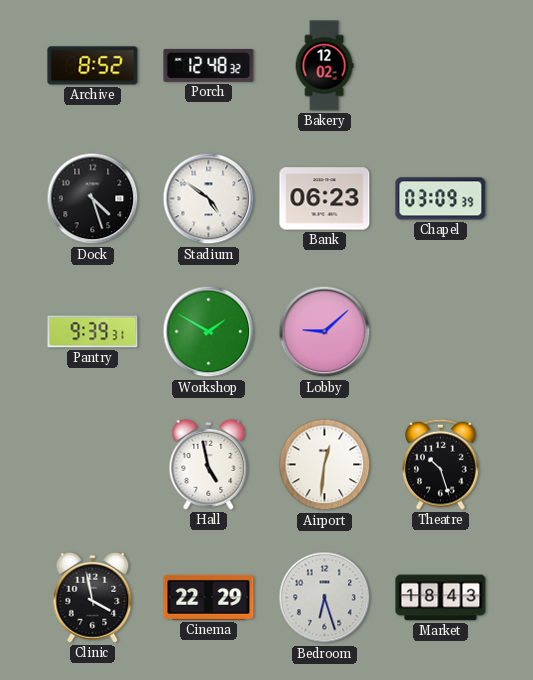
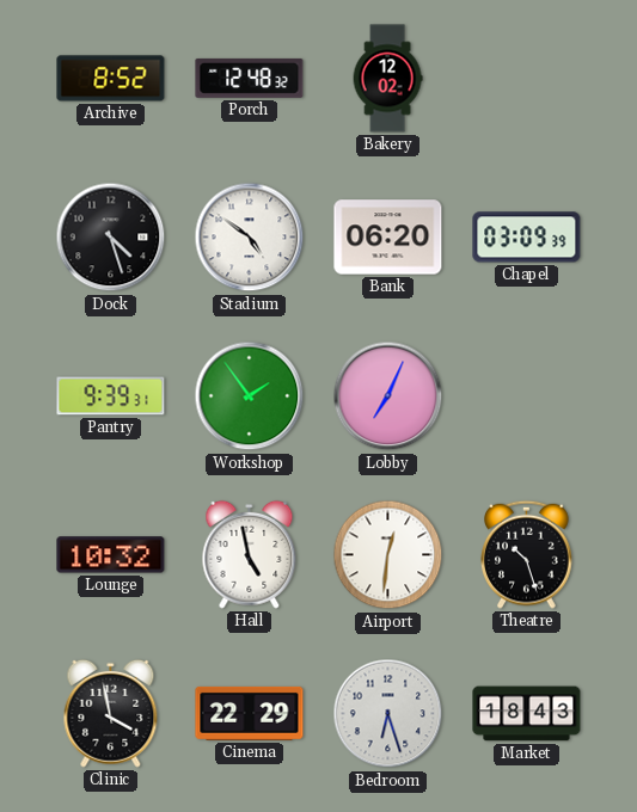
Bank: 06:23 -> 06:20 (388, 238)
Workshop: 1:50 -> 1:54 (250, 396)
Lobby: 9:08 -> 7:04 (388, 396)
Lounge: none -> 10:32 (111, 555)
